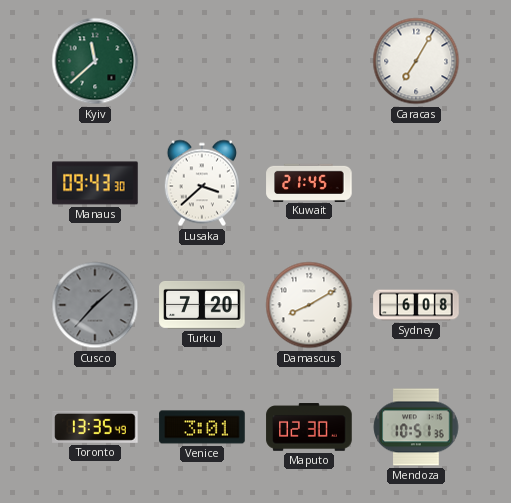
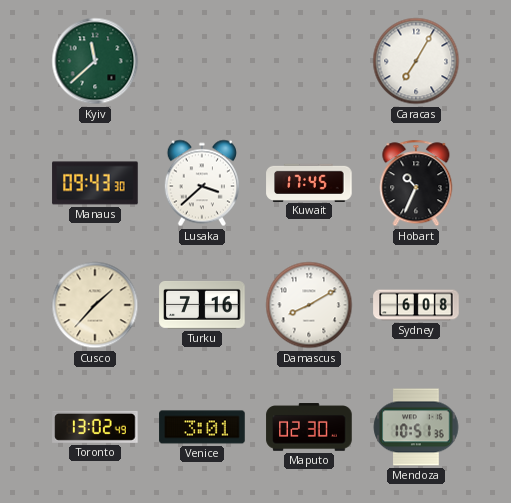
Kuwait: 21:45 -> 17:45 (309, 182)
Hobart: none -> 10:34 (416, 183)
Cusco dial: grey -> cream (95, 305)
Turku: 7:20 -> 7:16 (202, 305)
Toronto: 13:35 -> 13:02 (95, 427)
